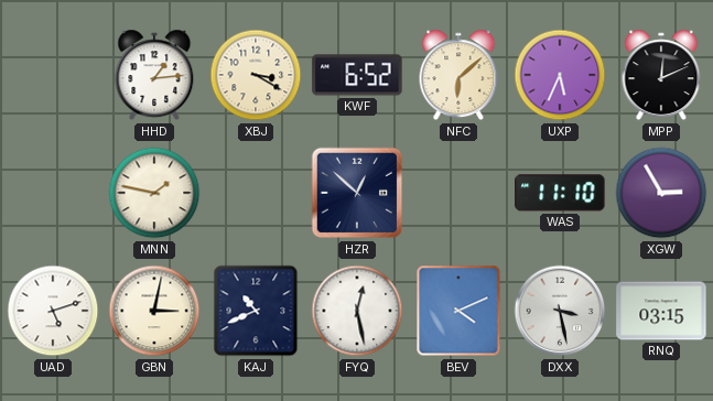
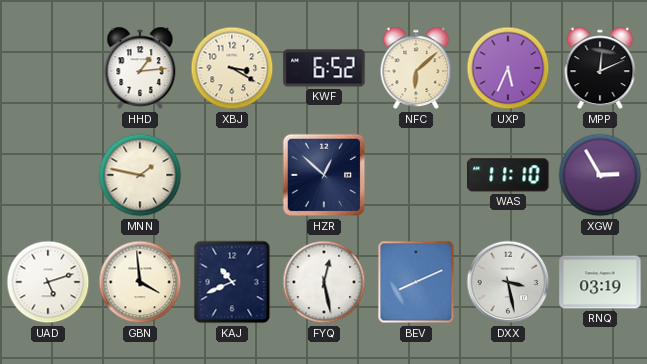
GBN: 3:02 -> 3:59 (140, 282)
BEV: 4:11 -> 8:11 (416, 282)
RNQ: 03:15 -> 03:19 (600, 282)
